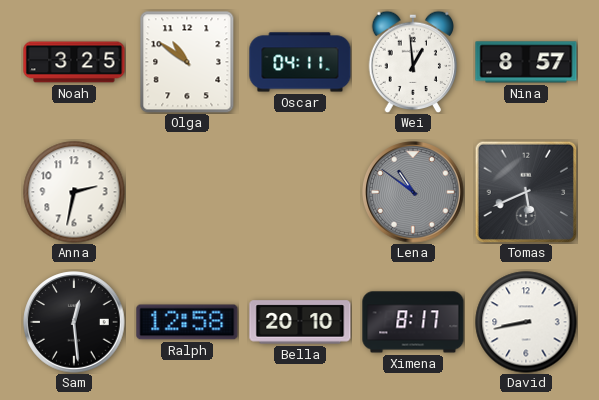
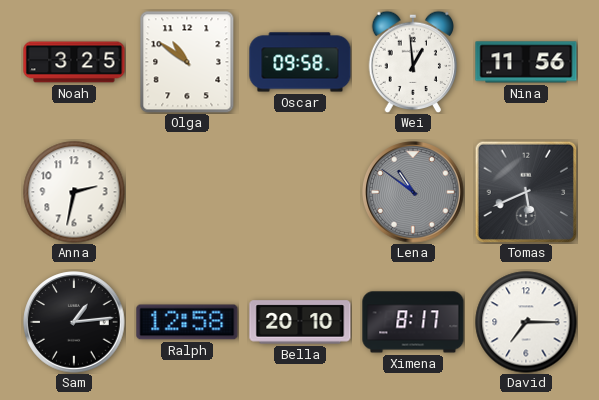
Oscar: 04:11 -> 09:58 (300, 62)
Nina: 8:57 -> 11:56 (526, 62)
Sam: 12:29 -> 1:14 (74, 322)
David: 8:43 -> 7:15 (526, 322)
